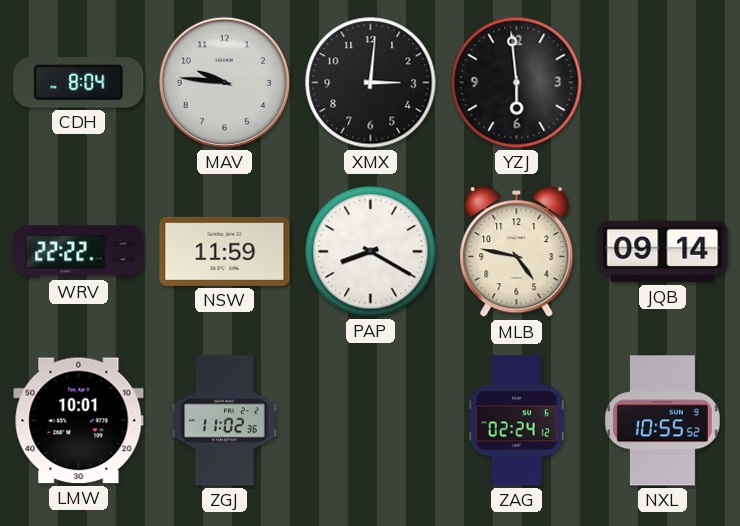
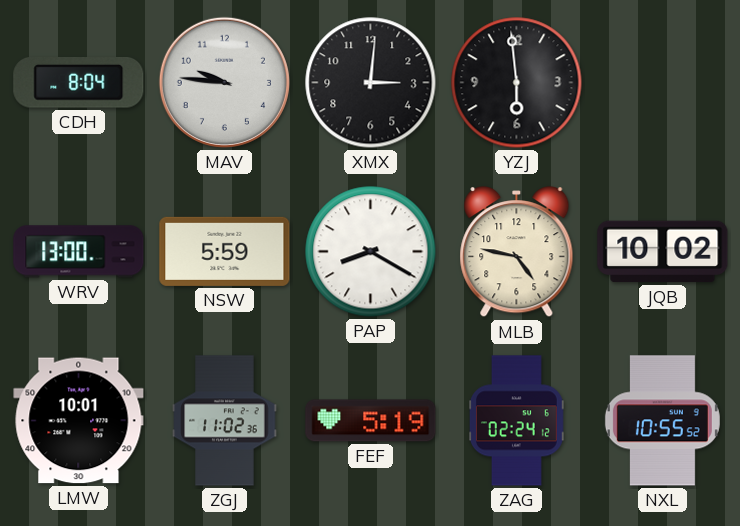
WRV: 22:22 -> 13:00 (79, 252)
NSW: 11:59 -> 5:59 (225, 251)
JQB: 09:14 -> 10:02 (663, 252)
FEF: none -> 5:19 (371, 421)
